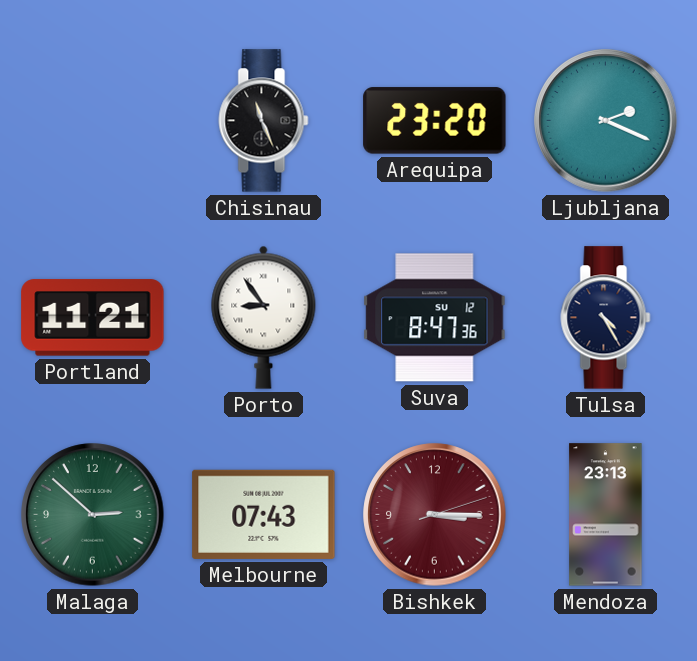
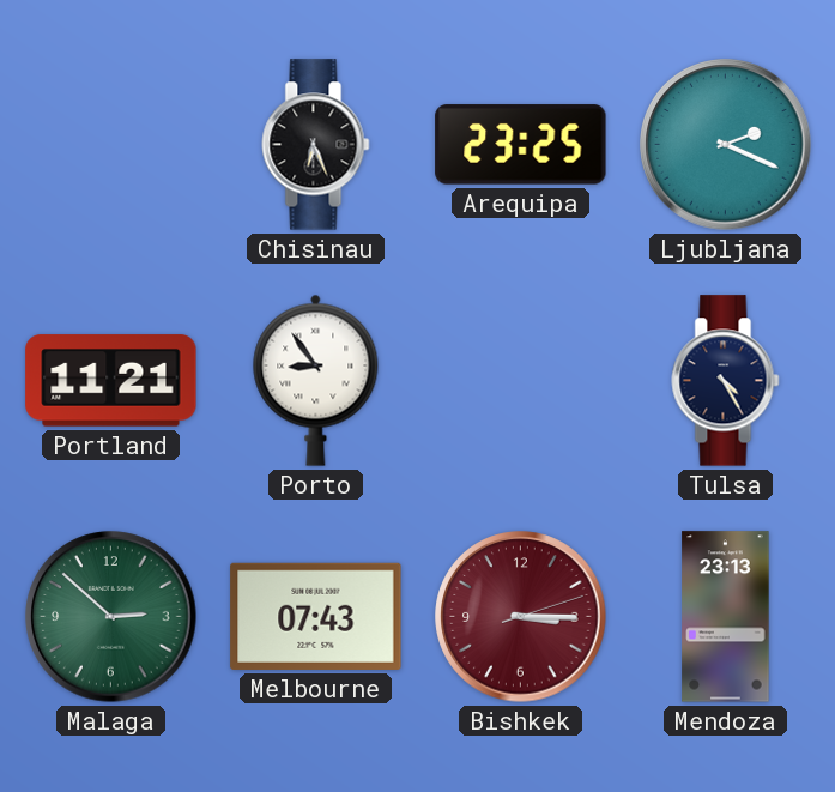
Chisinau: 11:26 -> 6:26 (316, 145)
Arequipa: 23:20 -> 23:25 (521, 145)
Suva: 8:47 -> none (435, 318)
